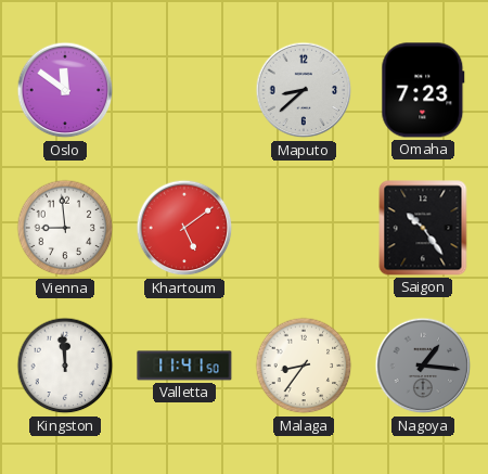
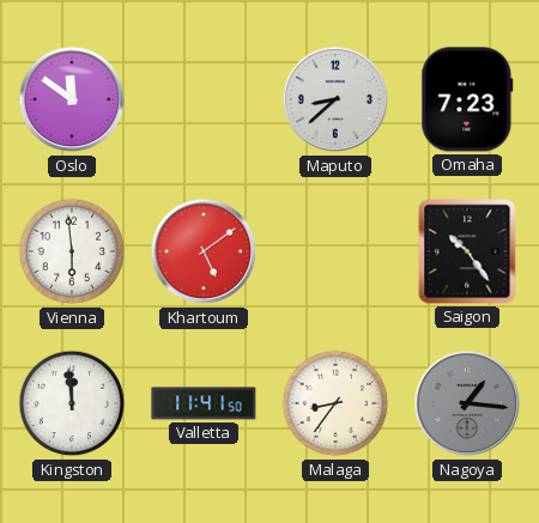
Vienna: 8:59 -> 5:59 (72, 251)
